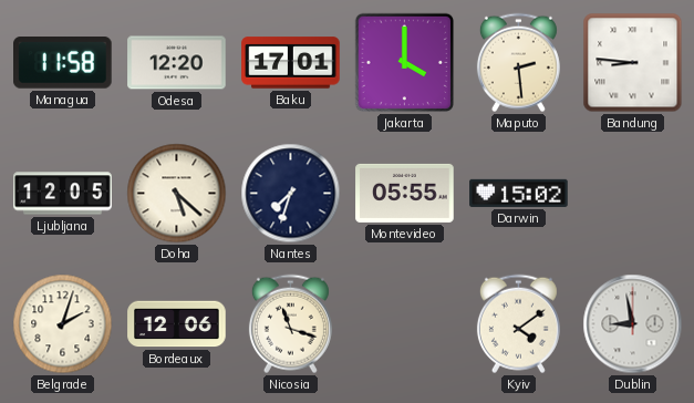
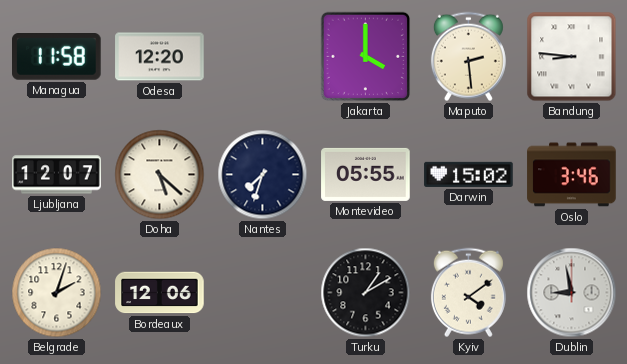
Baku: 17:01 -> none (291, 63)
Ljubljana: 12:05 -> 12:07 (57, 175)
Oslo: none -> 3:46 (572, 175)
Nicosia: 11:18 -> none (290, 324)
Turku: none -> 1:10 (366, 293)
